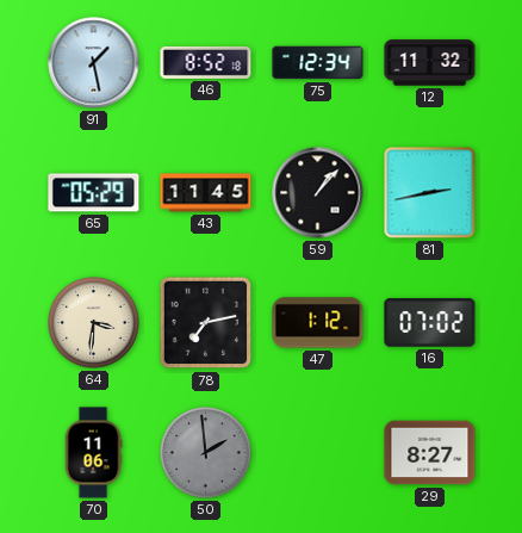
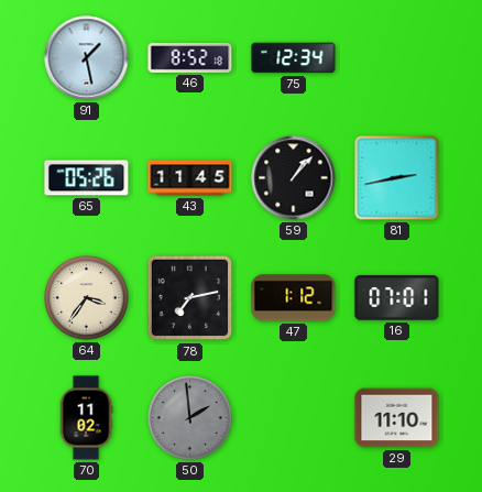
12: 11:32 -> none (430, 63)
65: 05:29 -> 05:26 (87, 178)
64: 3:31 -> 3:36 (87, 298)
16: 07:02 -> 07:01 (397, 298)
70: 11:06 -> 11:02 (86, 418)
29: 8:27 -> 11:10 (397, 418)
